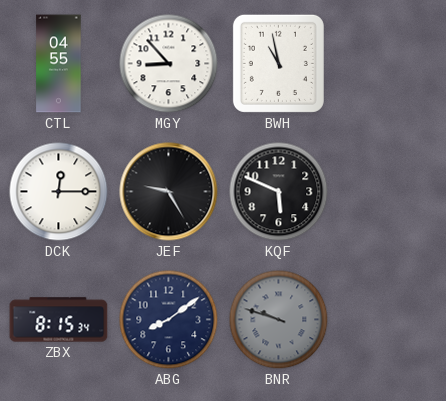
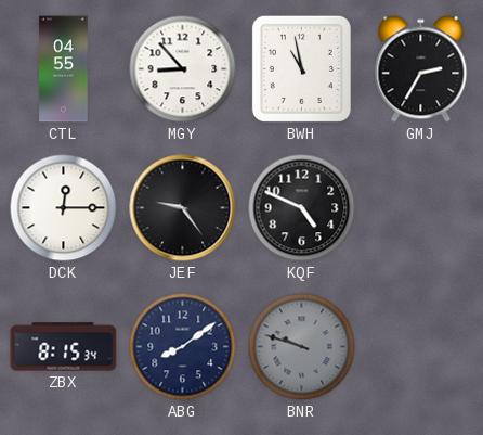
GMJ: none -> 2:35 (421, 69)
JEF: 9:25 -> 9:24 (183, 208)
KQF: 5:49 -> 4:49 (302, 208)
